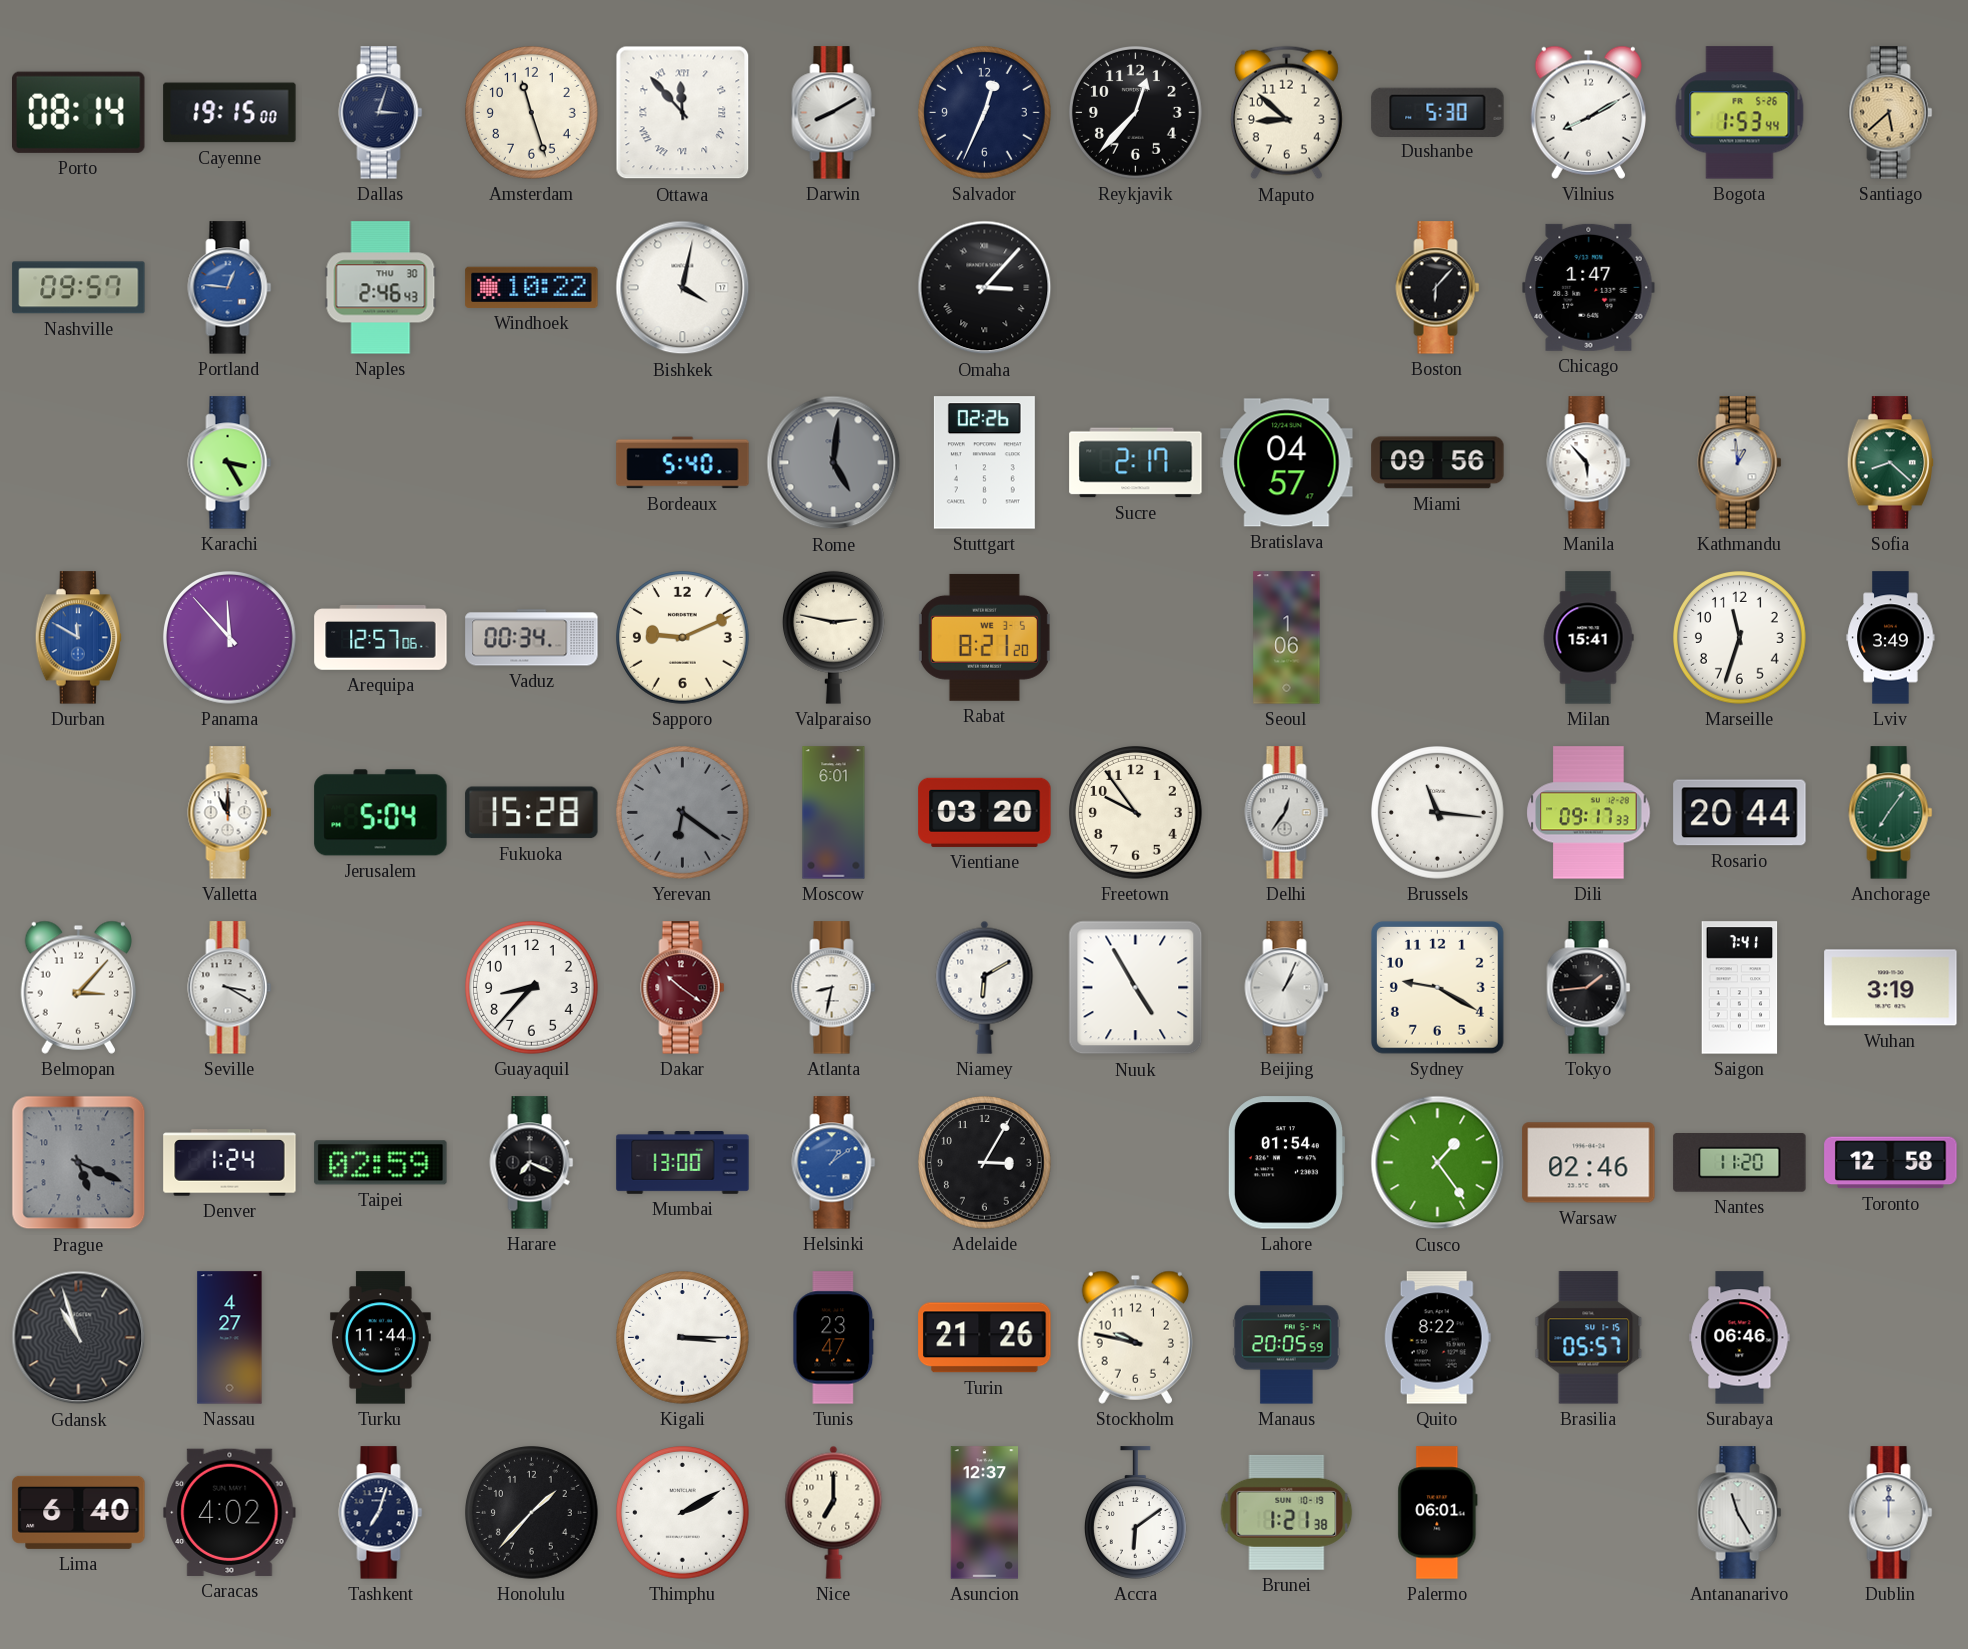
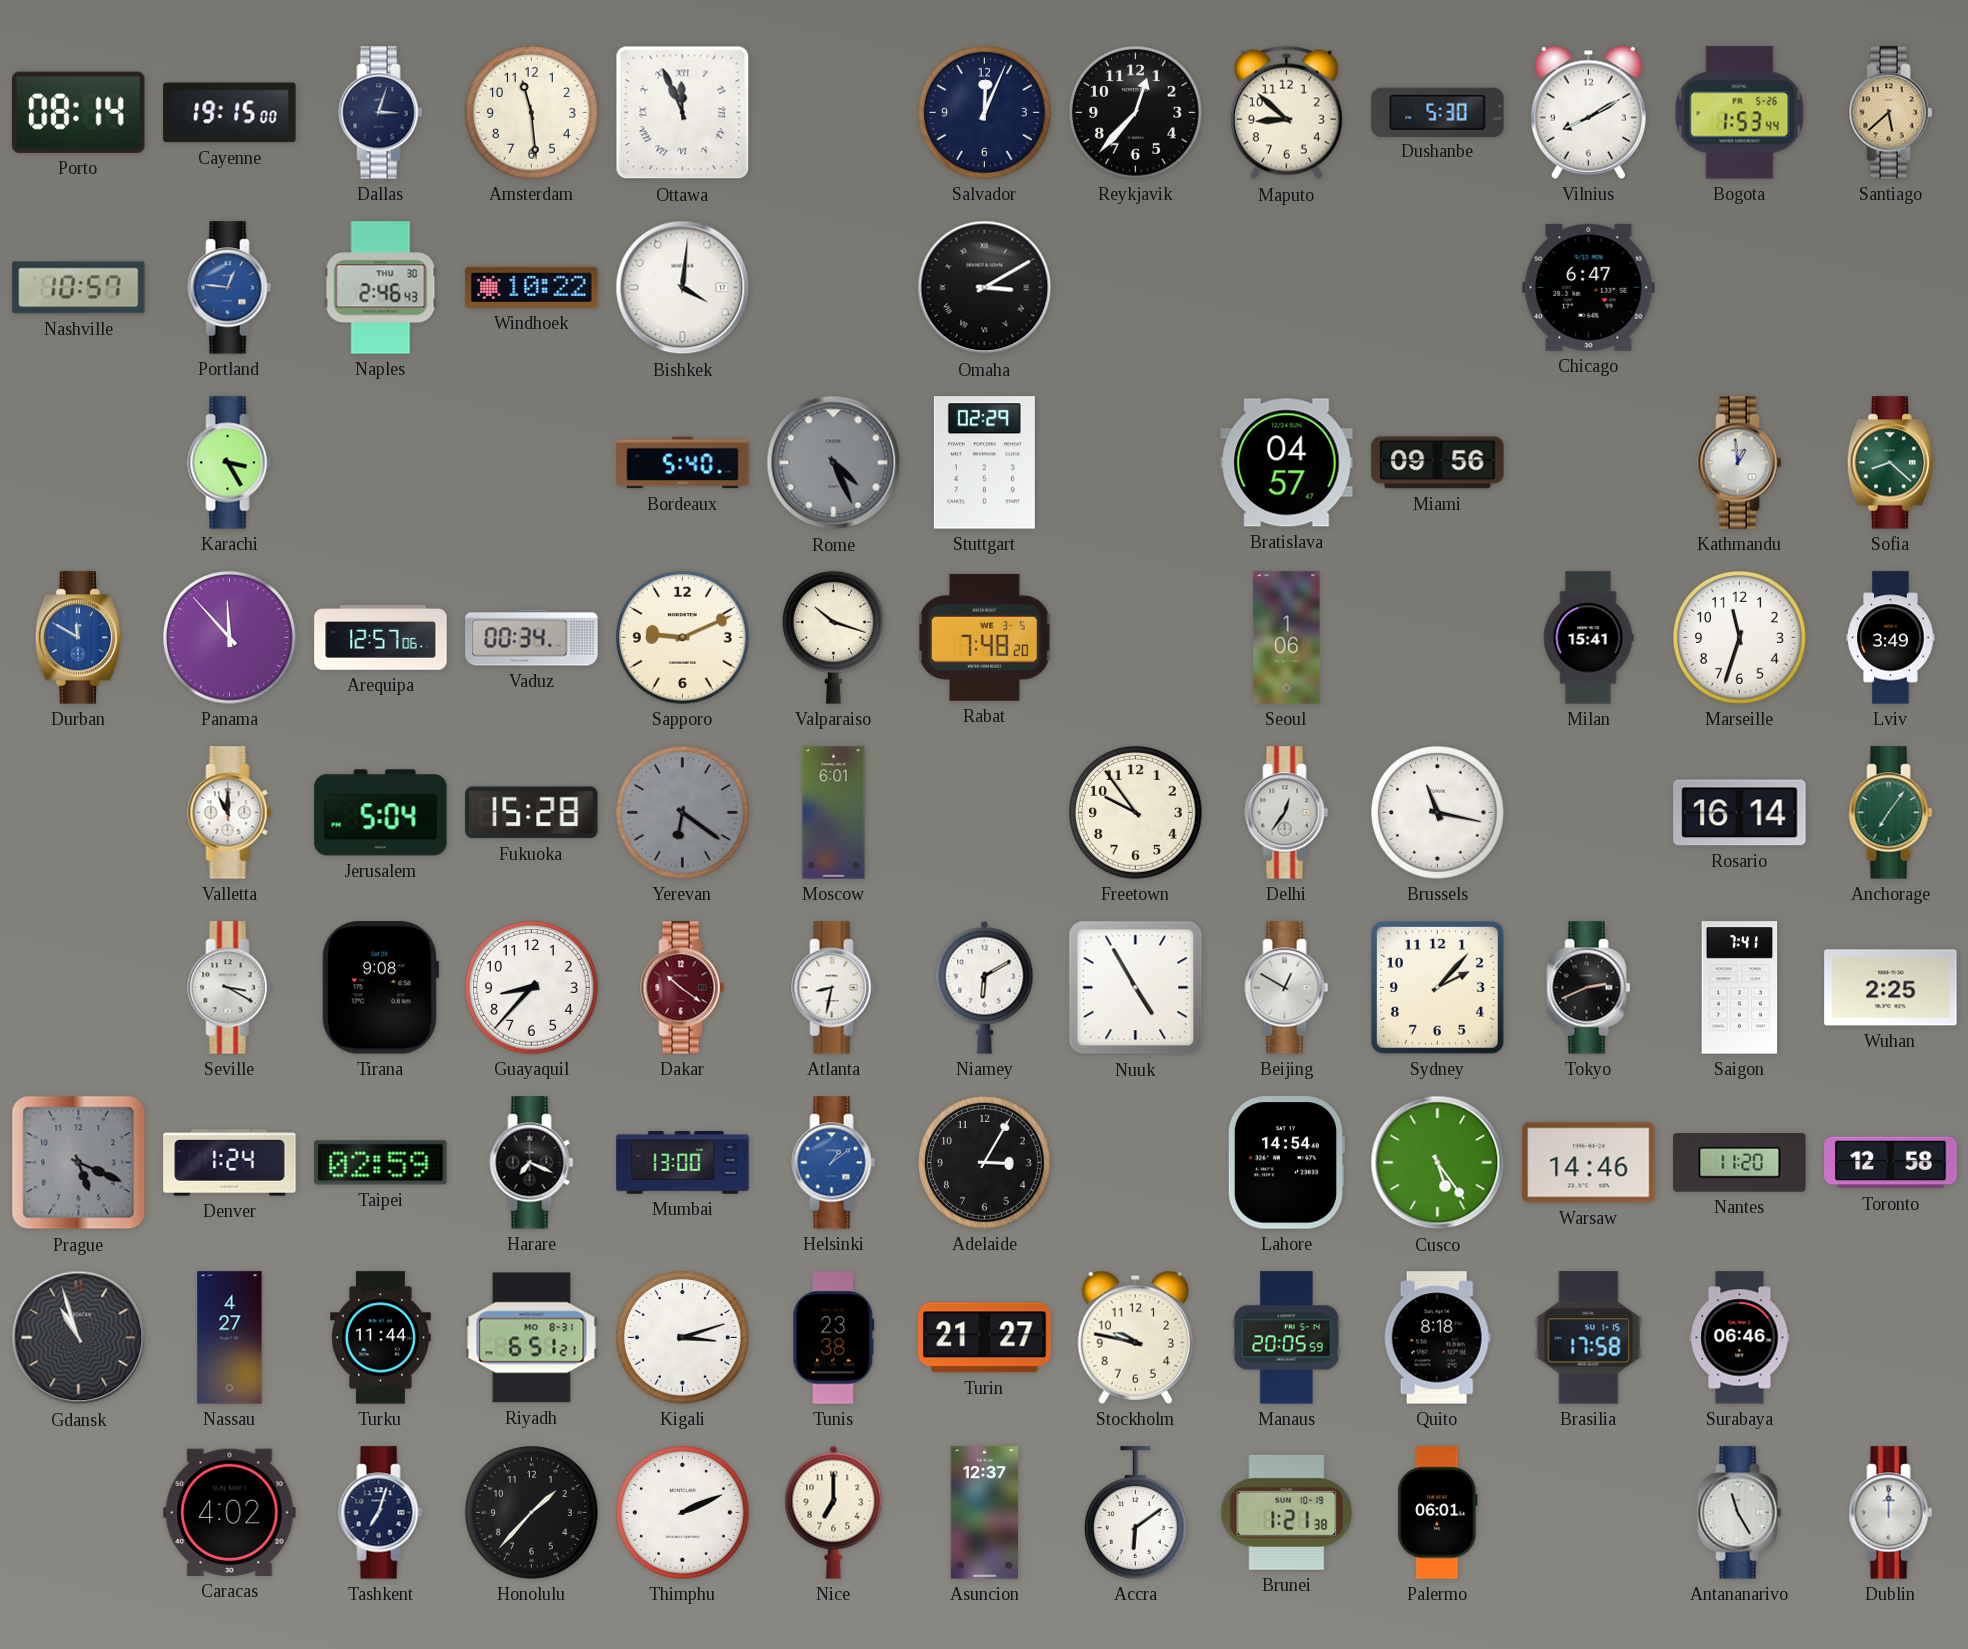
Amsterdam: 11:27 -> 11:29 (532, 113)
Ottawa: 11:53 -> 11:56 (683, 113)
Darwin: 8:10 -> none (834, 113)
Salvador: 12:34 -> 12:04 (985, 113)
Nashville: 09:57 -> 10:57 (79, 288)
Bishkek: 4:02 -> 4:01 (683, 288)
Omaha: 3:07 -> 3:10 (985, 288)
Boston: 6:07 -> none (1438, 288)
Chicago: 1:47 -> 6:47 (1589, 287)
Rome: 5:01 -> 4:26 (834, 463)
Stuttgart: 02:26 -> 02:29 (984, 463)
Sucre: 2:17 -> none (1136, 463)
Manila: 5:53 -> none (1589, 463)
Valparaiso: 2:47 -> 10:18 (833, 637)
Rabat: 8:21 -> 7:48 (984, 637)
Vientiane: 03:20 -> none (985, 812)
Brussels: 11:16 -> 11:17 (1438, 813)
Dili: 09:17 -> none (1589, 813)
Rosario: 20:44 -> 16:14 (1740, 813)
Belmopan: 3:07 -> none (78, 987)
Tirana: none -> 9:08 (380, 988)
Beijing: 1:04 -> 12:50 (1287, 988)
Sydney: 9:20 -> 2:07 (1437, 987)
Tokyo: 1:44 -> 2:41 (1589, 988)
Wuhan: 3:19 -> 2:25 (1891, 988)
Lahore: 01:54 -> 14:54 (1286, 1163)
Cusco: 1:24 -> 5:24 (1438, 1163)
Warsaw: 02:46 -> 14:46 (1589, 1163)
Riyadh: none -> 6:51 (532, 1338)
Kigali: 3:15 -> 3:12 (683, 1338)
Tunis: 23:47 -> 23:38 (834, 1338)
Turin: 21:26 -> 21:27 (985, 1338)
Quito: 8:22 -> 8:18 (1437, 1338)
Brasilia: 05:57 -> 17:58 (1589, 1338)
Lima: 6:40 -> none (79, 1512)
Thimphu: 2:10 -> 2:11 (683, 1513)
